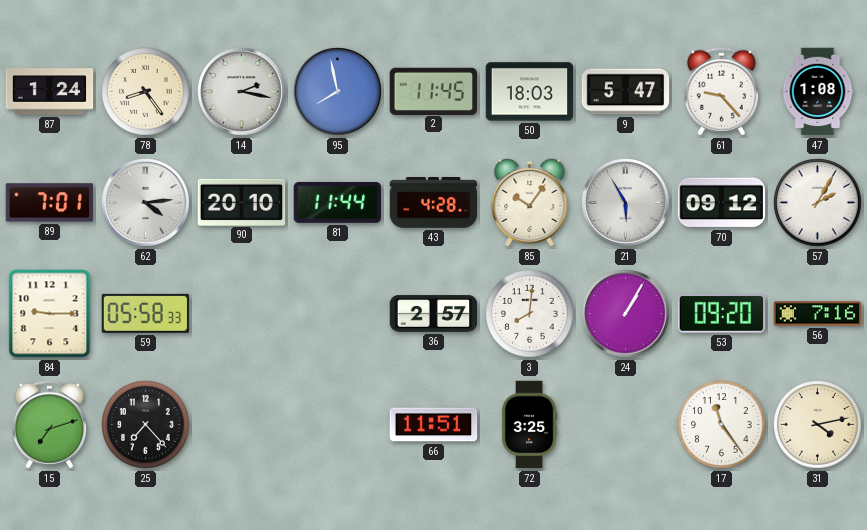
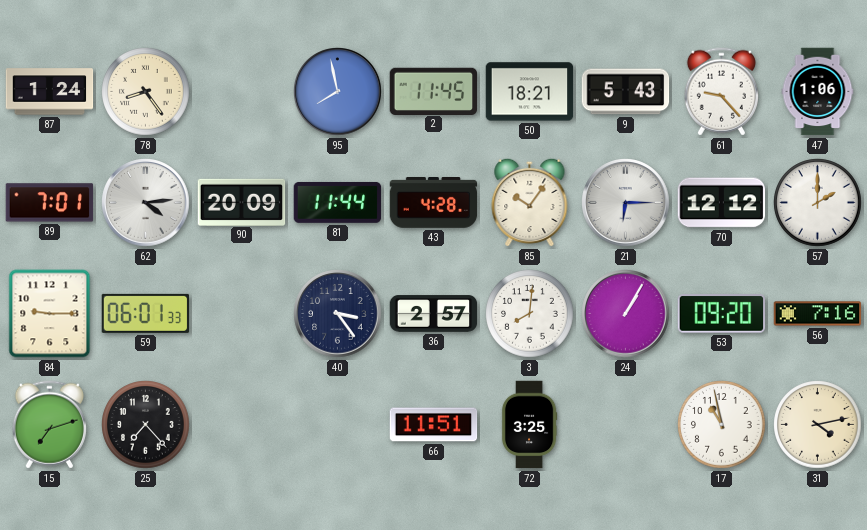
14: 2:17 -> none (242, 92)
50: 18:03 -> 18:21 (530, 92)
9: 5:47 -> 5:43 (626, 92)
47: 1:08 -> 1:06 (818, 92)
90: 20:10 -> 20:09 (242, 202)
21: 5:55 -> 6:15 (626, 203)
70: 09:12 -> 12:12 (722, 203)
57: 2:05 -> 2:00 (818, 203)
59: 05:58 -> 06:01 (146, 313)
40: none -> 3:24 (338, 314)
17: 11:24 -> 10:58 (722, 425)
